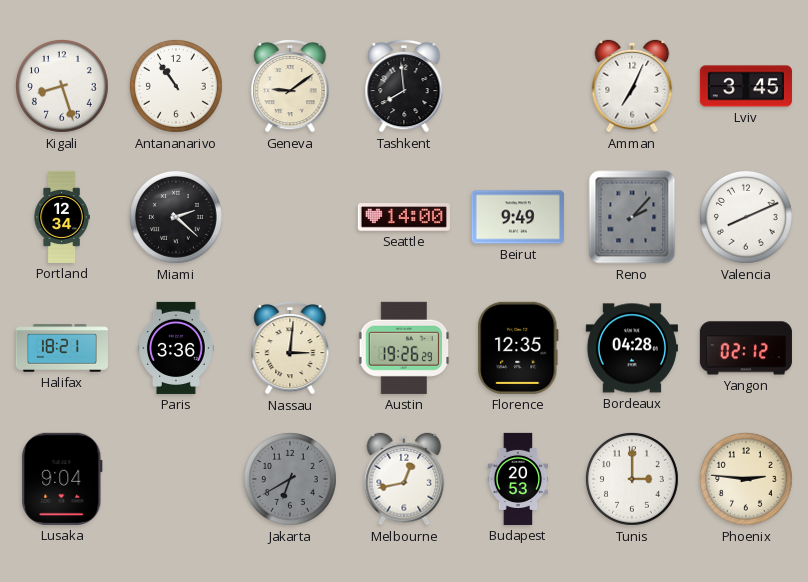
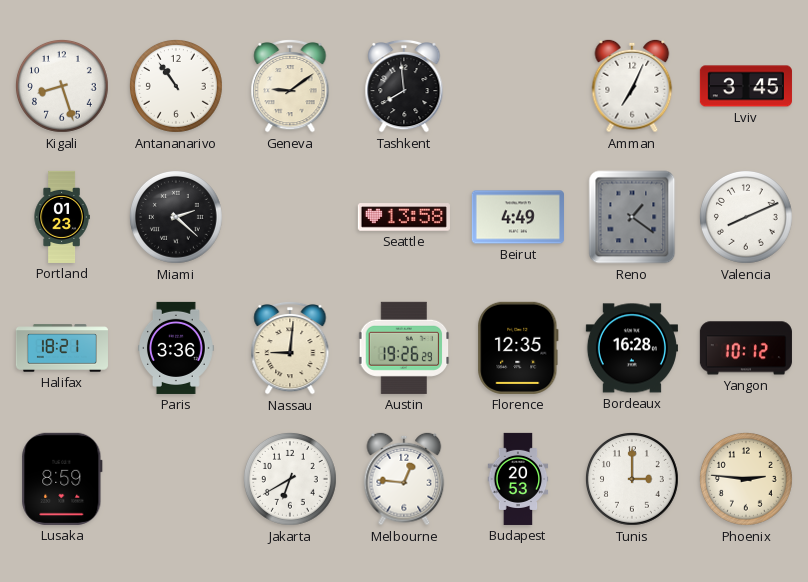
Portland: 12:34 -> 01:23 (62, 217)
Seattle: 14:00 -> 13:58 (404, 217)
Beirut: 9:49 -> 4:49 (518, 217)
Reno: 2:07 -> 1:21 (632, 217)
Nassau: 3:01 -> 9:01 (290, 348)
Bordeaux: 04:28 -> 16:28 (632, 348)
Yangon: 02:12 -> 10:12 (746, 348)
Lusaka: 9:04 -> 8:59 (62, 479)
Jakarta dial: grey -> white (290, 479)
Melbourne: 12:43 -> 12:46 (404, 479)
